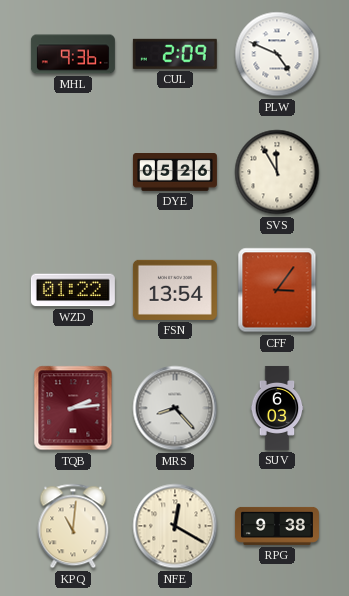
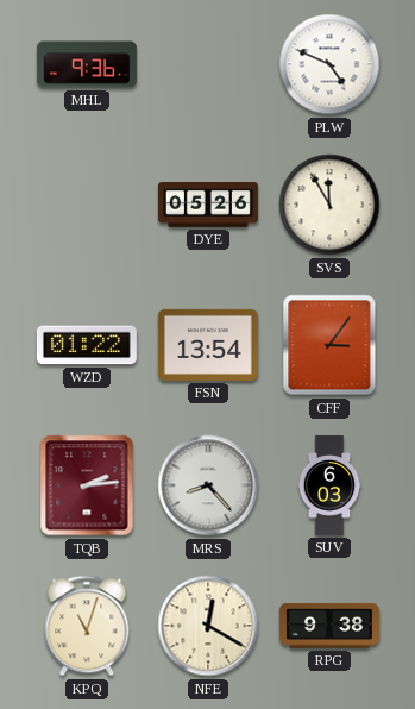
CUL: 2:09 -> none (175, 54)
KPQ: 11:01 -> 11:03 (87, 626)
